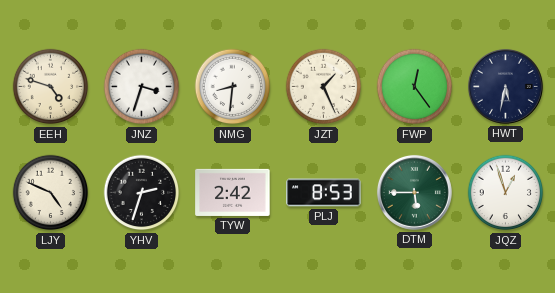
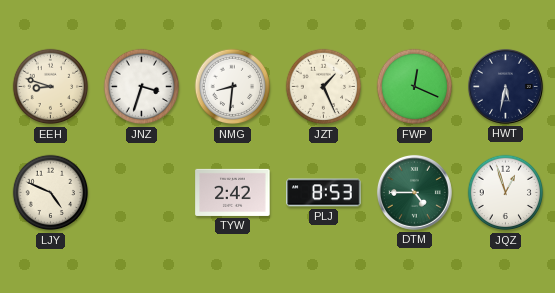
EEH: 4:48 -> 8:48 (51, 87)
FWP: 12:24 -> 12:19 (415, 87)
YHV: 2:33 -> none (142, 193)
DTM: 5:45 -> 4:45 (414, 192)
